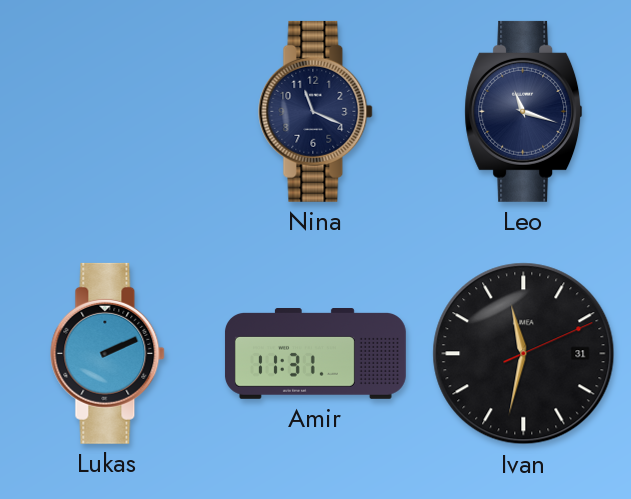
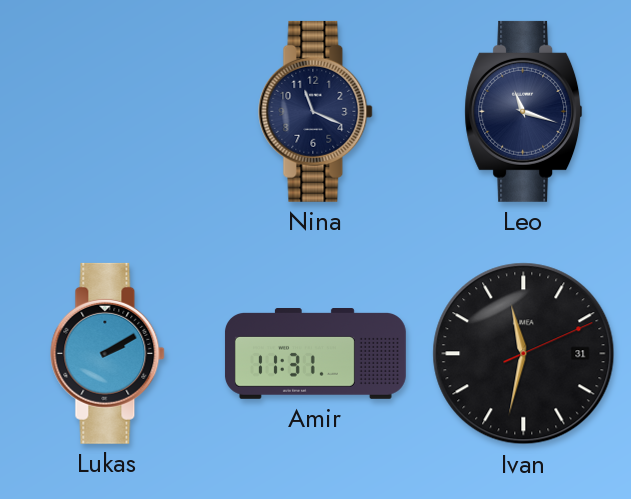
Lukas: 2:11 -> 2:10 (108, 353)
